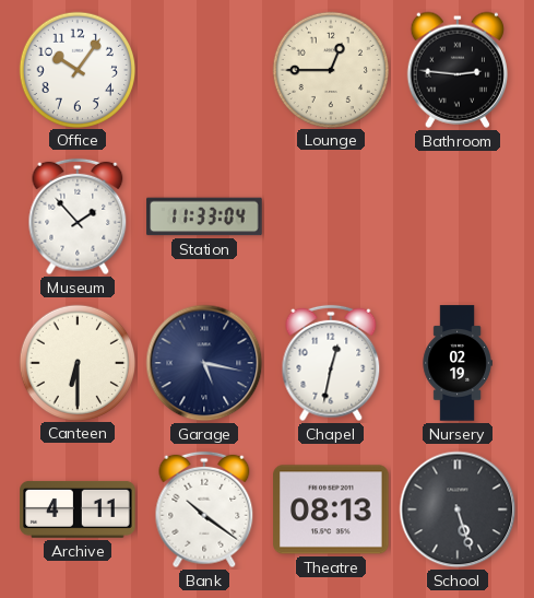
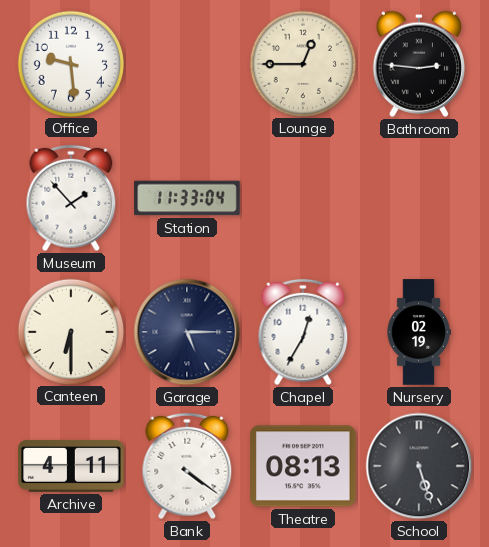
Office: 10:06 -> 9:29 (70, 63)
Garage: 5:17 -> 5:15 (187, 332)
Chapel: 12:32 -> 12:35 (303, 332)
Bank: 10:21 -> 4:21 (187, 466)
